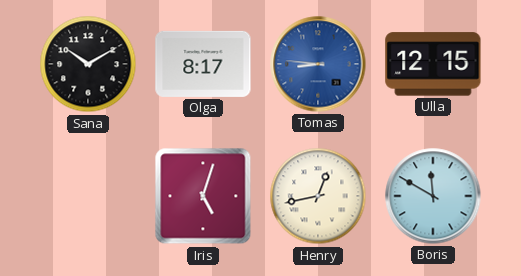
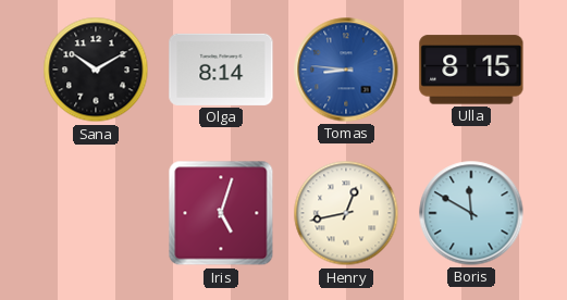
Olga: 8:17 -> 8:14 (221, 70)
Ulla: 12:15 -> 8:15 (471, 70)
